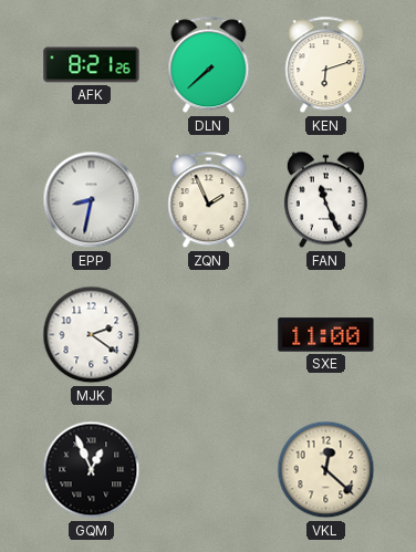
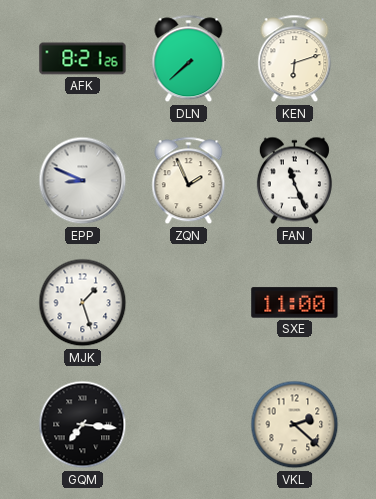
EPP: 8:32 -> 8:49 (83, 181)
MJK: 2:21 -> 1:27 (83, 303)
GQM: 12:56 -> 7:16 (83, 425)
VKL: 12:22 -> 2:22 (295, 425)
